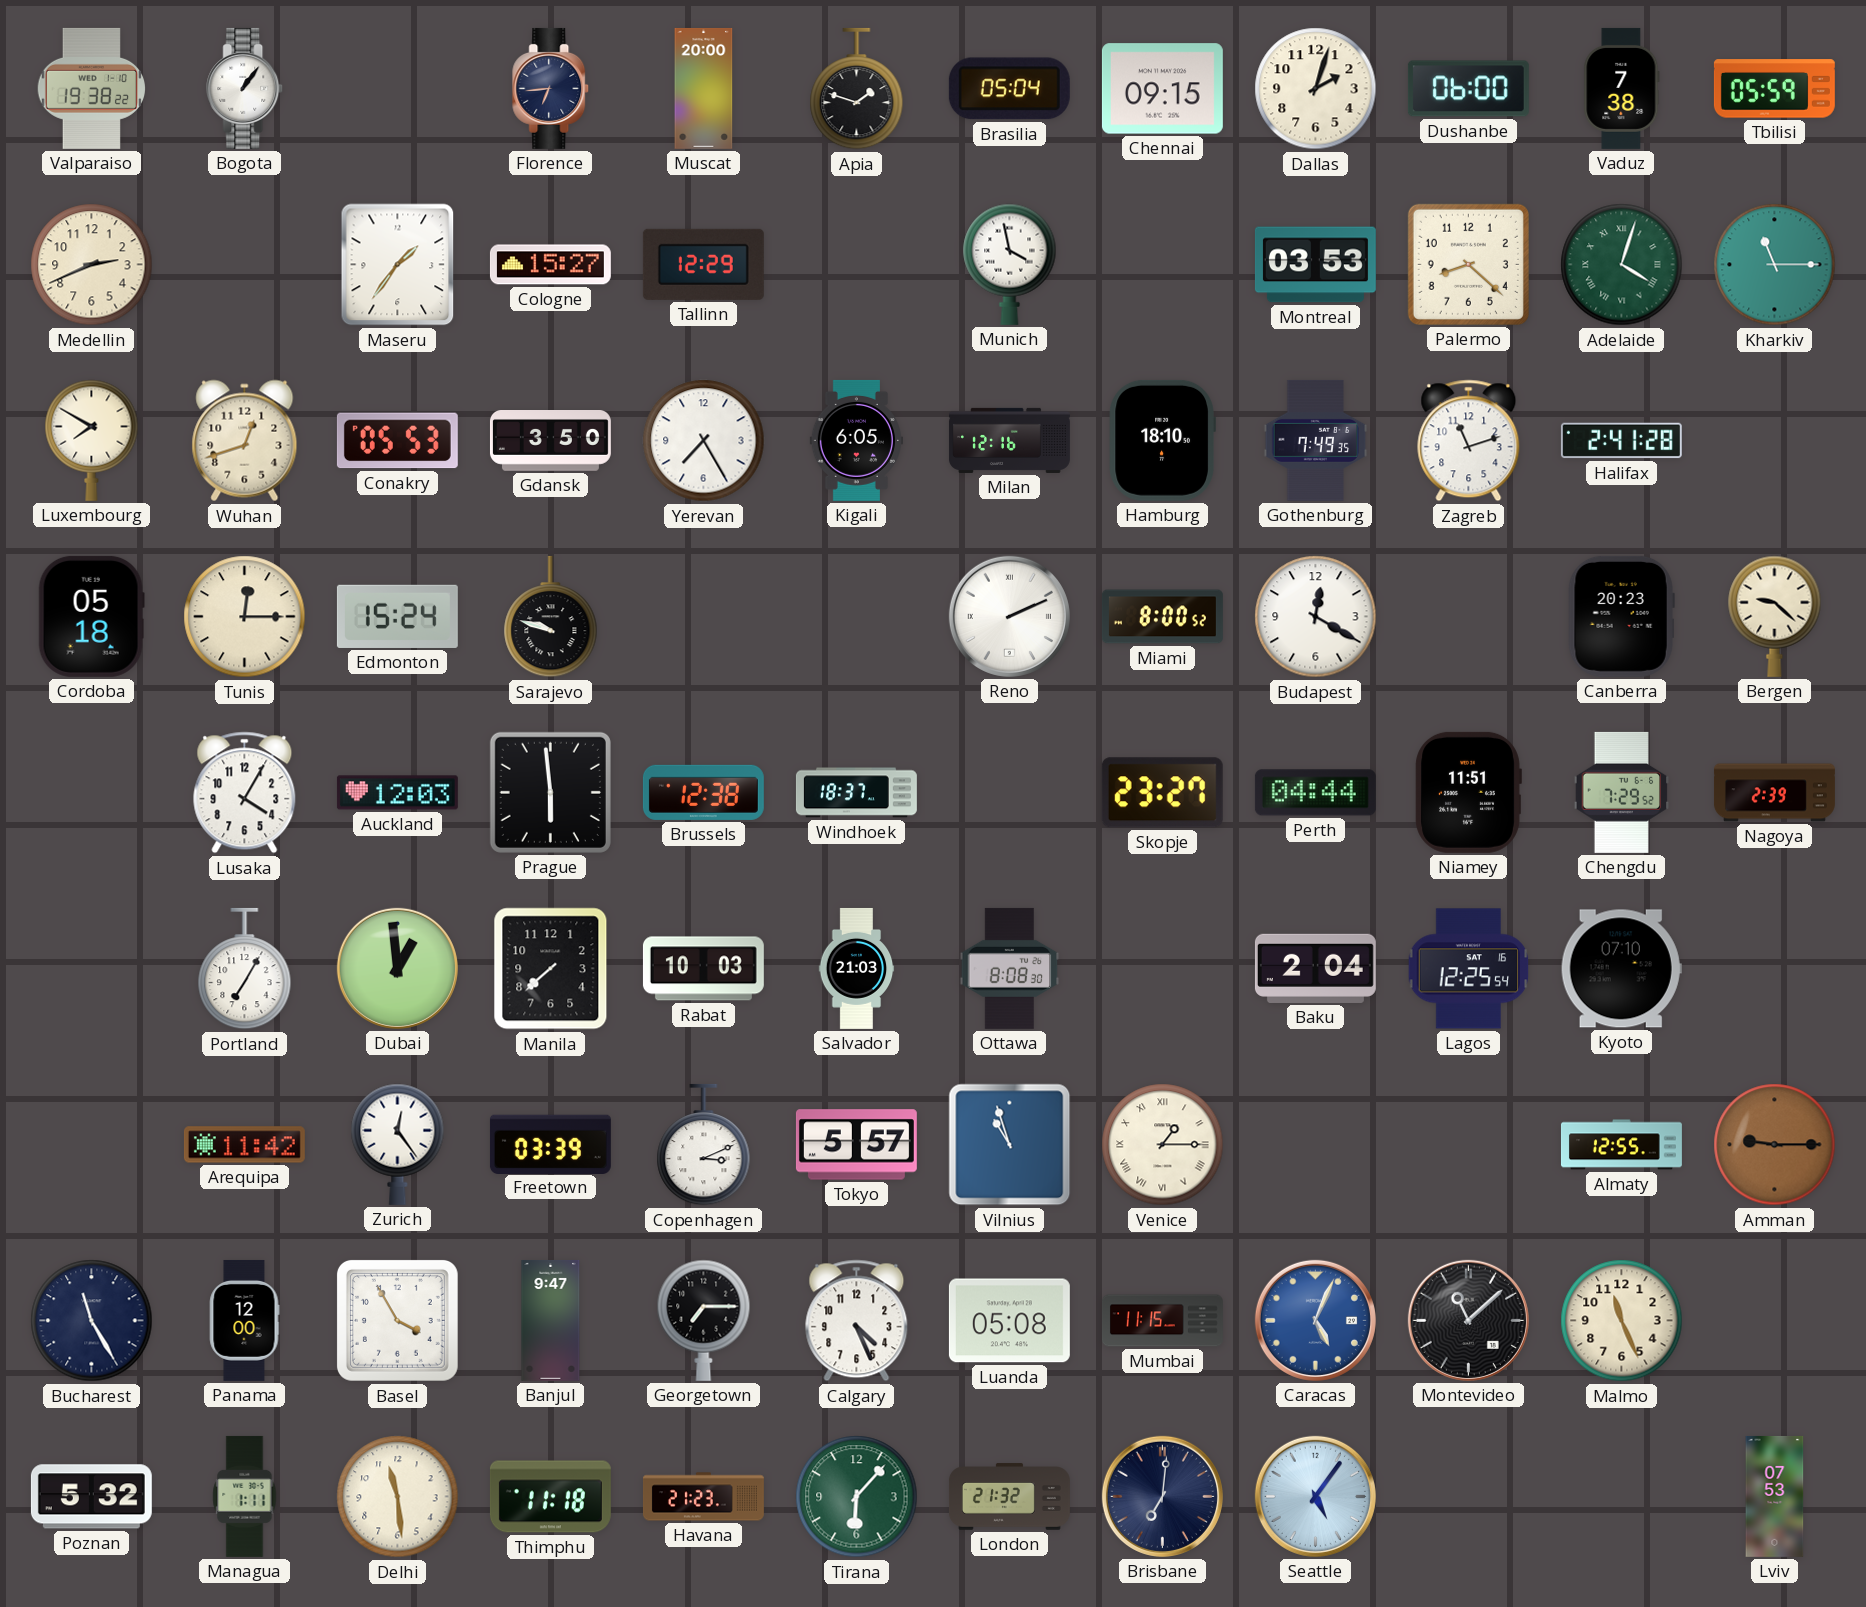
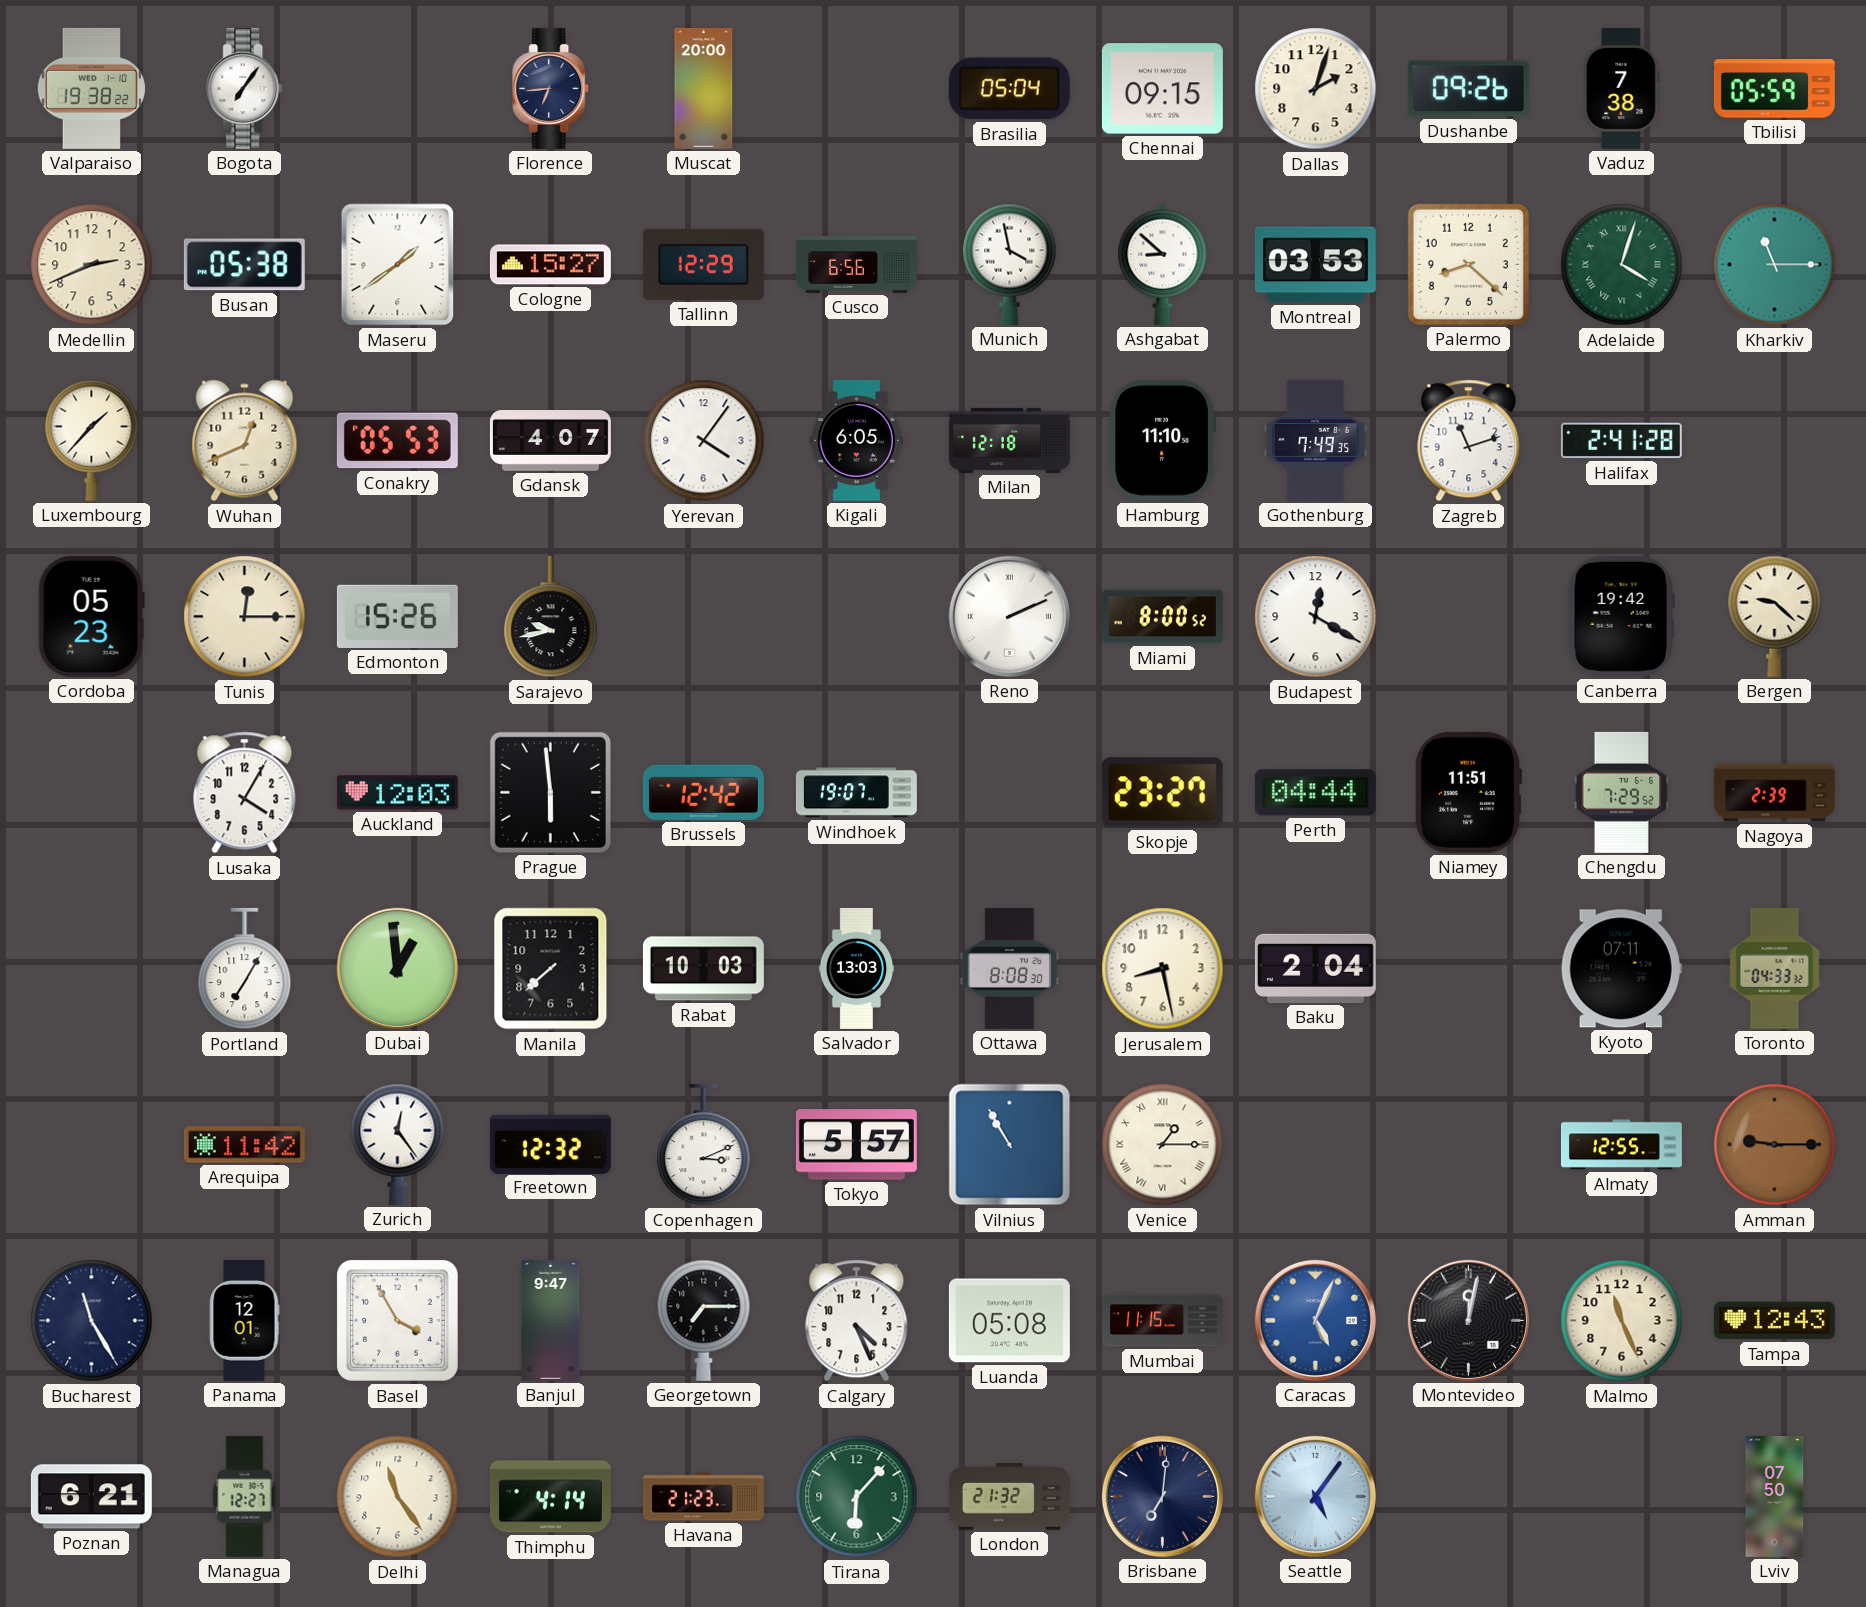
Bogota: 1:06 -> 7:06 (245, 88)
Apia: 1:48 -> none (857, 89)
Dushanbe: 06:00 -> 09:26 (1468, 89)
Busan: none -> 05:38 (244, 265)
Maseru: 1:36 -> 1:39 (398, 265)
Cusco: none -> 6:56 (856, 265)
Ashgabat: none -> 8:52 (1163, 264)
Luxembourg: 7:50 -> 1:37 (92, 440)
Wuhan: 12:42 -> 12:41 (245, 441)
Gdansk: 3:50 -> 4:07 (550, 441)
Yerevan: 7:25 -> 4:06 (704, 441)
Milan: 12:16 -> 12:18 (1009, 440)
Hamburg: 18:10 -> 11:10 (1162, 440)
Cordoba: 05:18 -> 05:23 (91, 616)
Edmonton: 15:24 -> 15:26 (397, 616)
Sarajevo: 9:48 -> 9:43 (551, 617)
Canberra: 20:23 -> 19:42 (1621, 616)
Brussels: 12:38 -> 12:42 (703, 792)
Windhoek: 18:37 -> 19:07 (856, 793)
Salvador: 21:03 -> 13:03 (857, 968)
Jerusalem: none -> 8:28 (1163, 969)
Lagos: 12:25 -> none (1469, 969)
Kyoto: 07:10 -> 07:11 (1621, 969)
Toronto: none -> 04:33 (1775, 968)
Freetown: 03:39 -> 12:32 (550, 1144)
Vilnius: 10:57 -> 10:55 (1010, 1145)
Panama: 12:00 -> 12:01 (244, 1320)
Montevideo: 11:08 -> 12:02 (1468, 1320)
Tampa: none -> 12:43 (1774, 1321)
Poznan: 5:32 -> 6:21 (91, 1497)
Managua: 1:11 -> 12:27 (245, 1496)
Delhi: 11:29 -> 11:24 (398, 1497)
Thimphu: 11:18 -> 4:14 (550, 1497)
Lviv: 07:53 -> 07:50 (1775, 1496)
